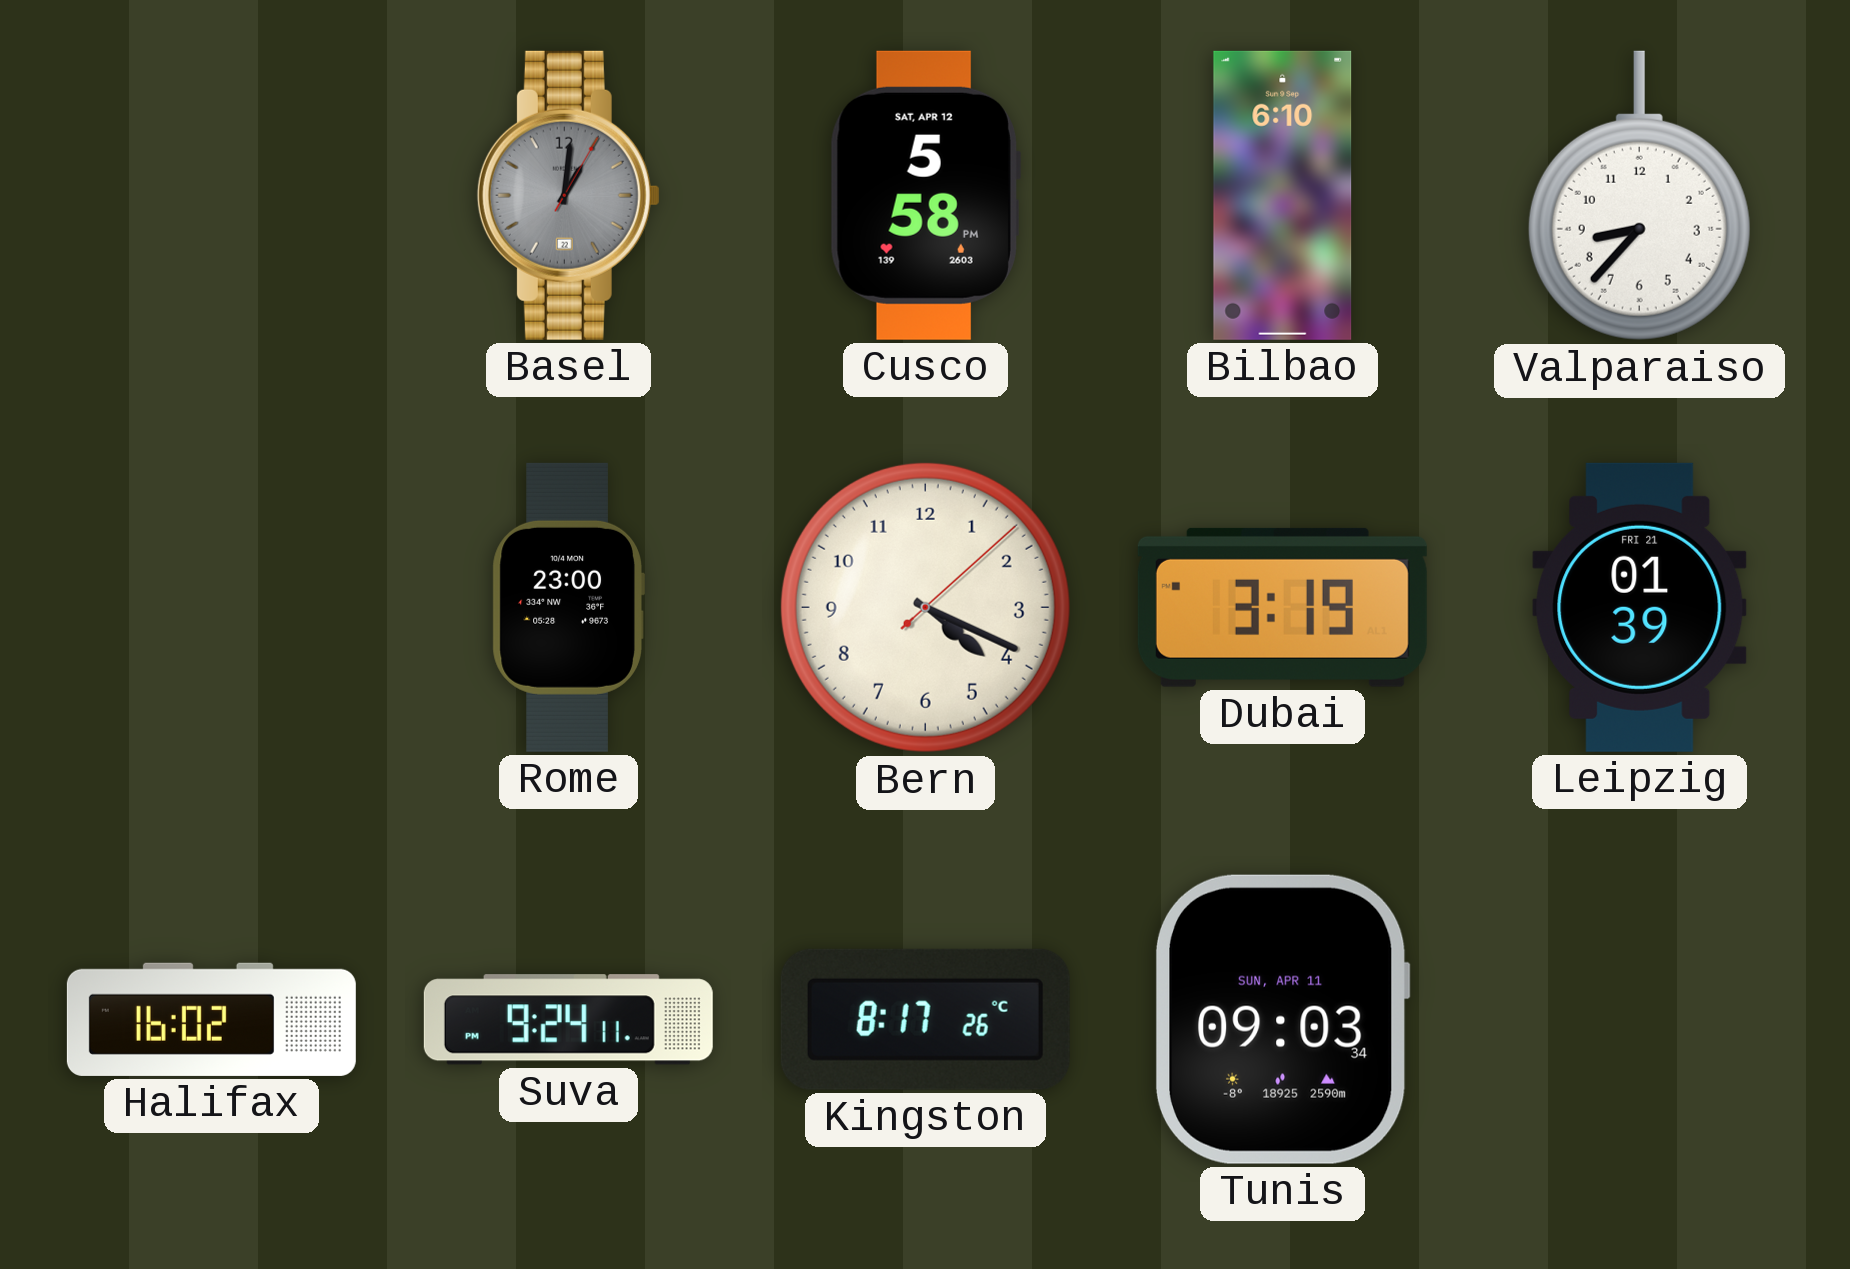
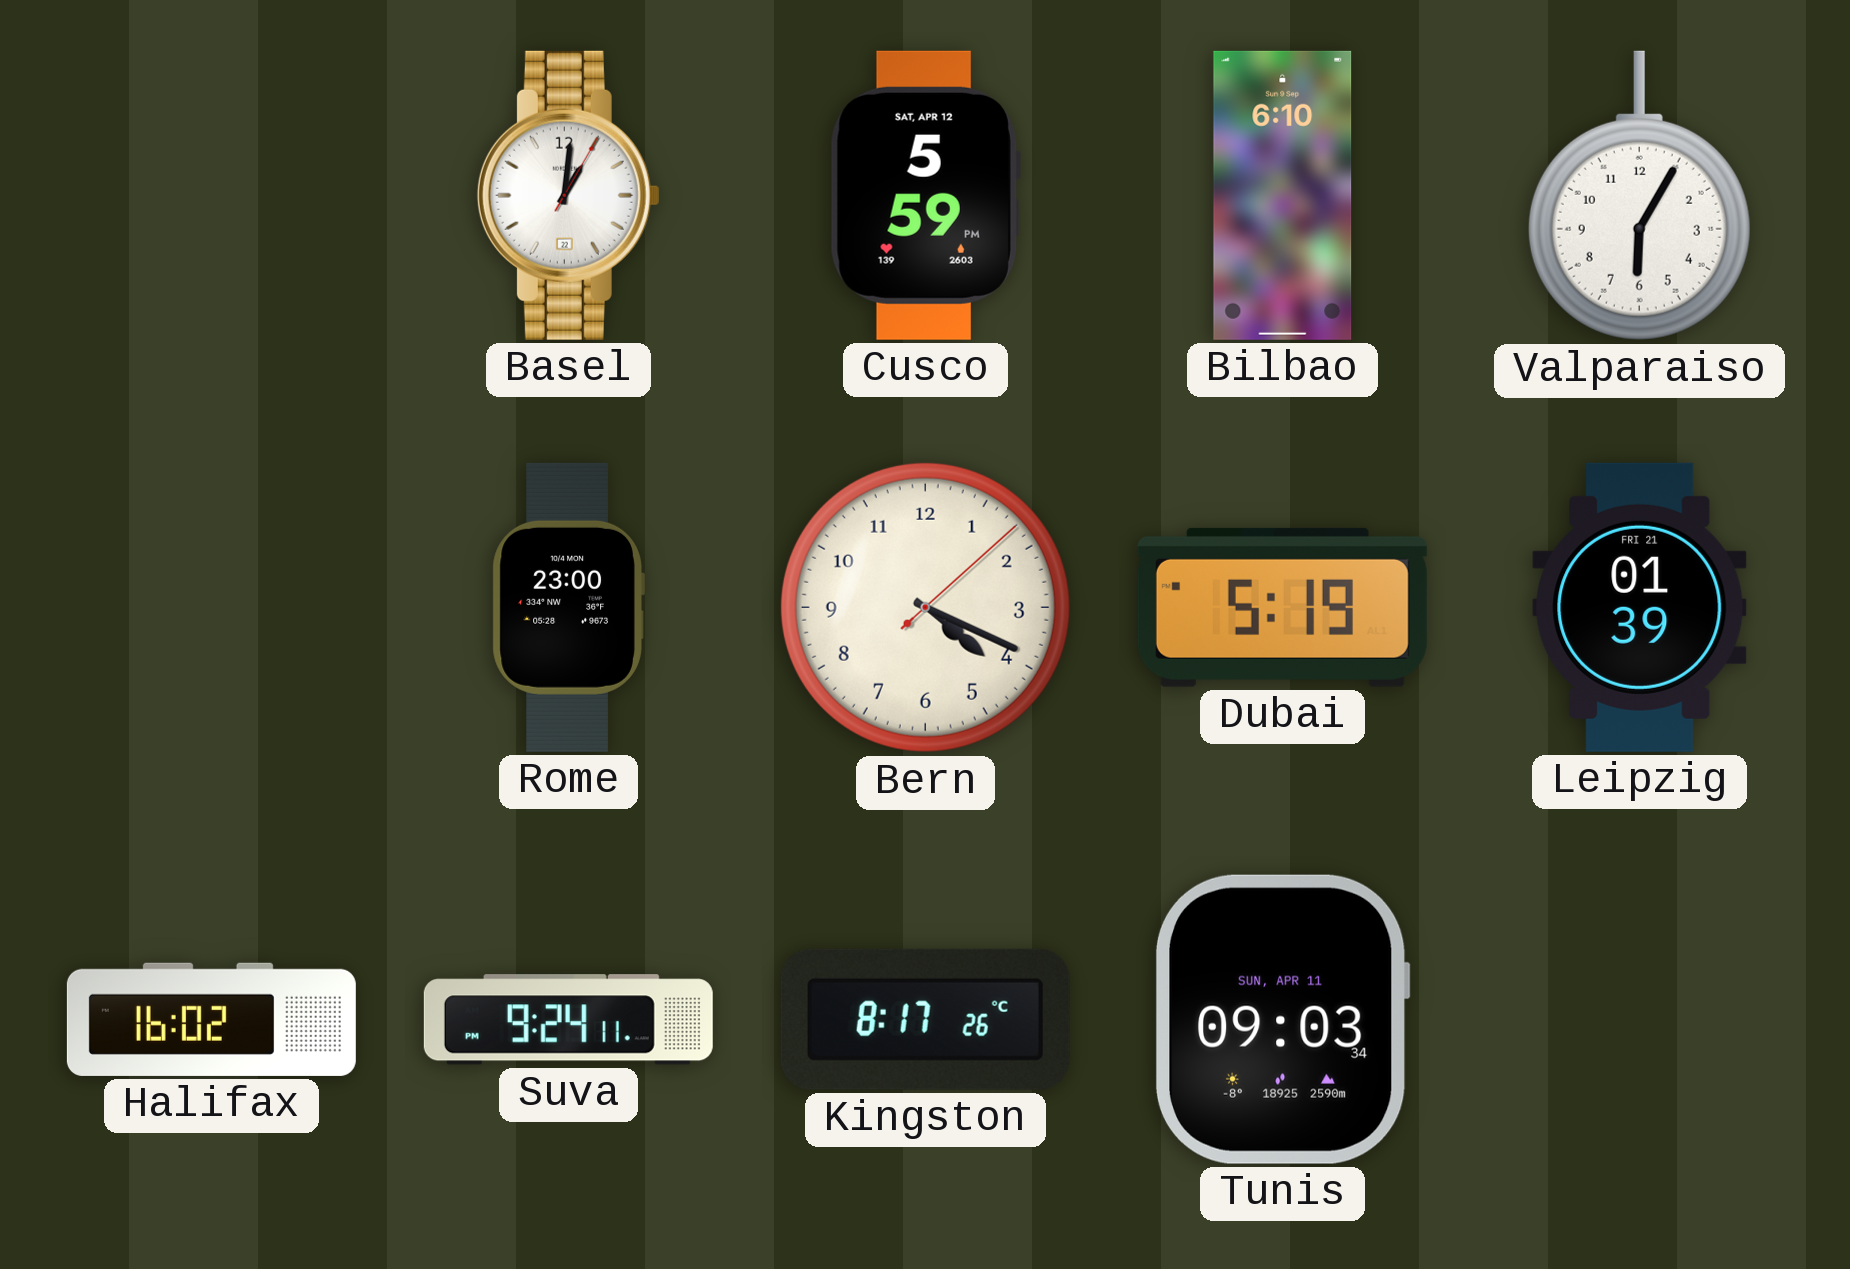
Basel dial: grey -> white (568, 195)
Cusco: 5:58 -> 5:59 (925, 195)
Valparaiso: 8:37 -> 6:05 (1639, 196)
Dubai: 3:19 -> 5:19 (1282, 607)
